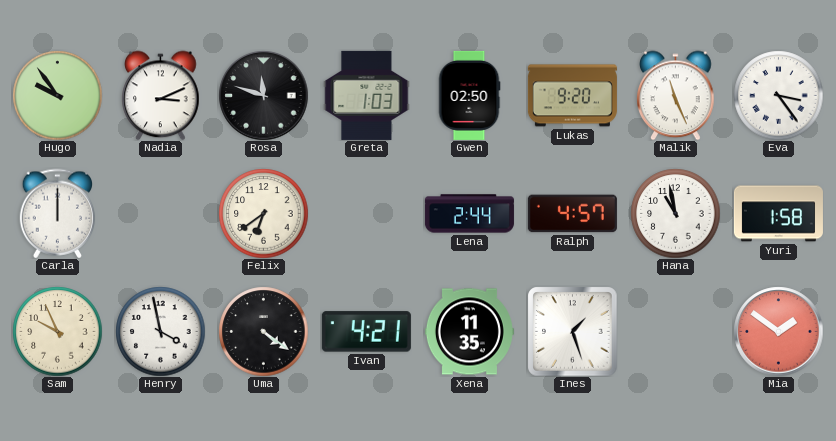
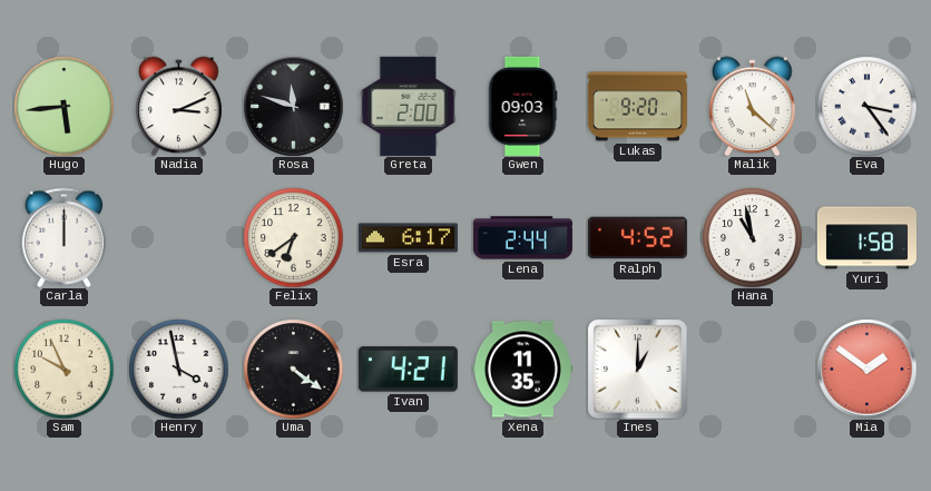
Hugo: 9:54 -> 5:44 (63, 106)
Greta: 1:03 -> 2:00 (409, 106)
Gwen: 02:50 -> 09:03 (522, 106)
Malik: 11:26 -> 11:22 (753, 106)
Esra: none -> 6:17 (408, 238)
Ralph: 4:57 -> 4:52 (637, 238)
Ines: 1:27 -> 1:00 (637, 369)
